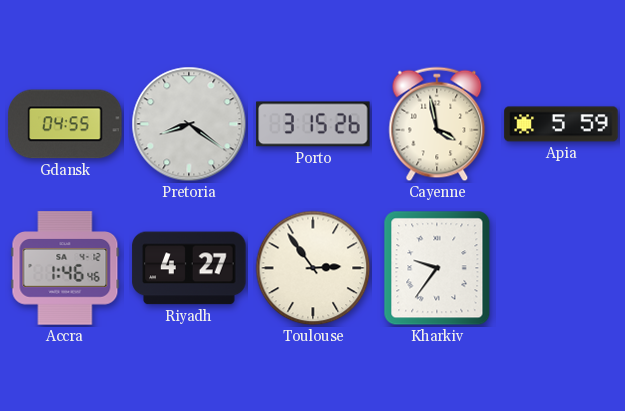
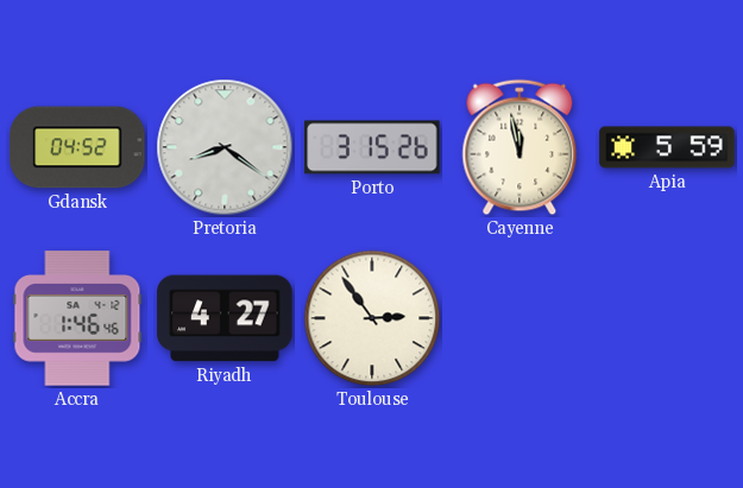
Gdansk: 04:55 -> 04:52 (77, 147)
Cayenne: 3:58 -> 11:58 (520, 147)
Kharkiv: 9:36 -> none (437, 268)
